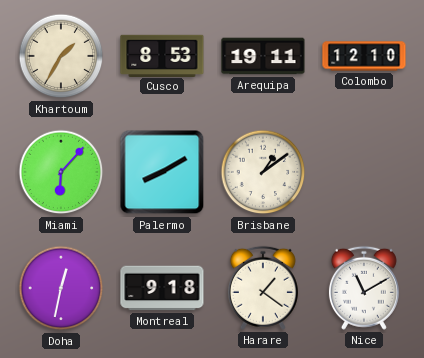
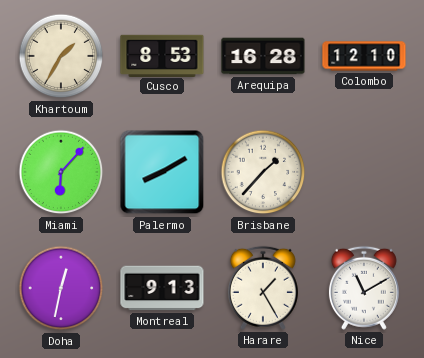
Arequipa: 19:11 -> 16:28 (263, 56)
Brisbane: 1:09 -> 1:37 (263, 172)
Montreal: 9:18 -> 9:13 (162, 288)
Harare: 1:21 -> 1:25 (263, 288)
